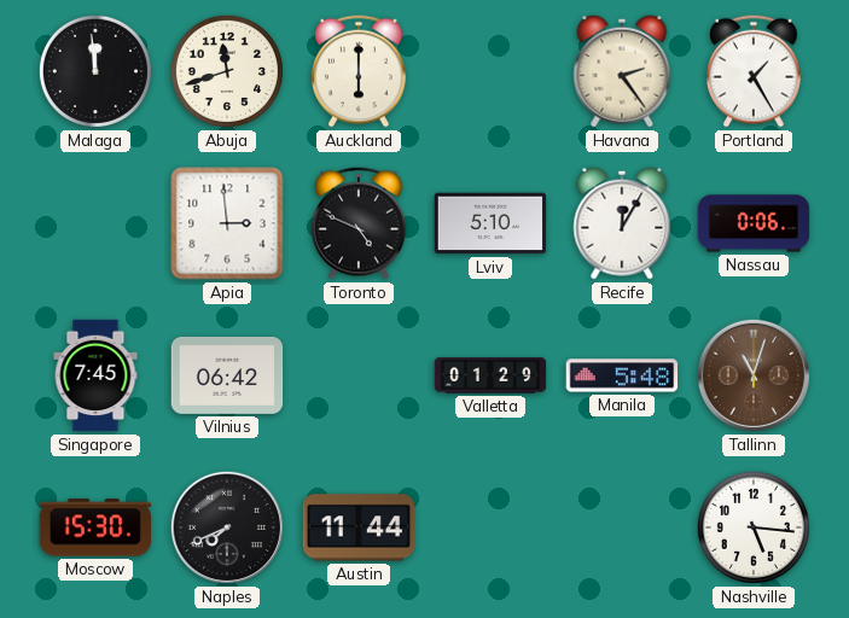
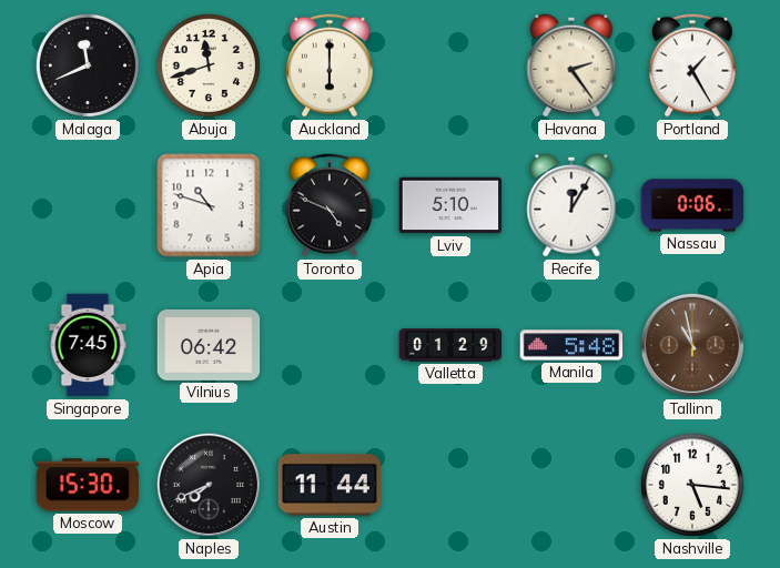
Malaga: 11:59 -> 11:41 (88, 65)
Apia: 2:59 -> 10:48 (209, 205)
Tallinn: 11:03 -> 10:58 (692, 345)
